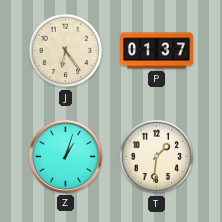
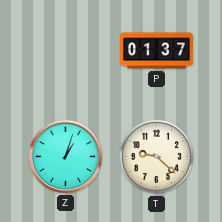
J: 6:24 -> none (66, 51)
T: 1:31 -> 9:22 (157, 157)
